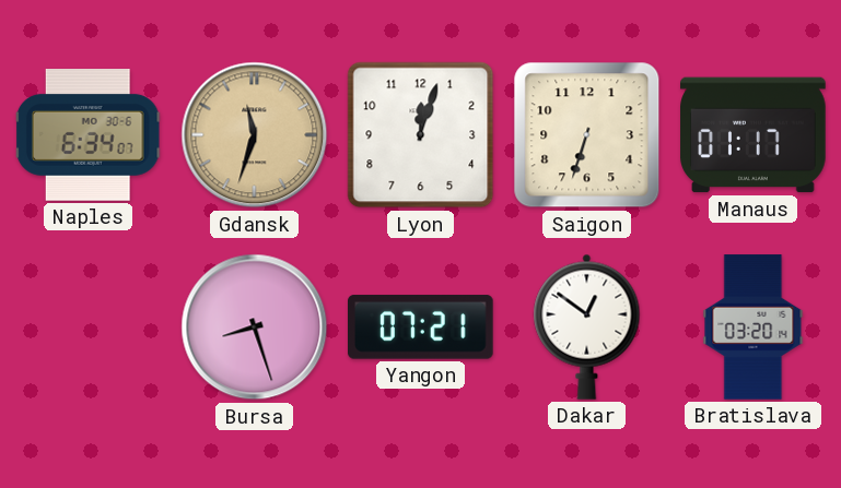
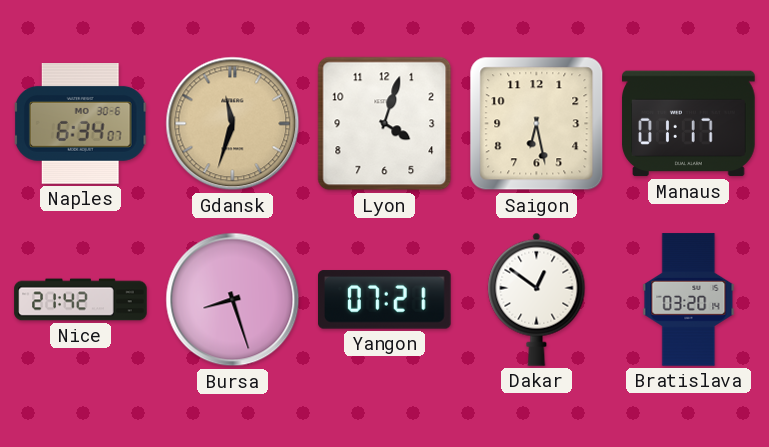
Lyon: 12:03 -> 4:03 (385, 124)
Saigon: 6:33 -> 6:28 (537, 124)
Nice: none -> 21:42 (81, 300)
